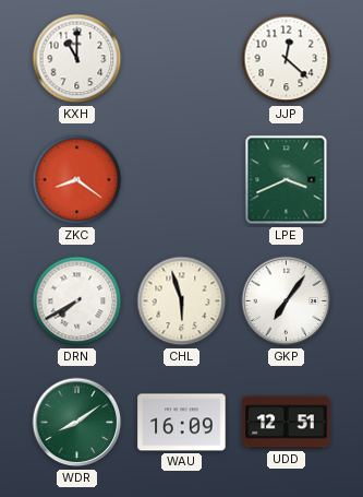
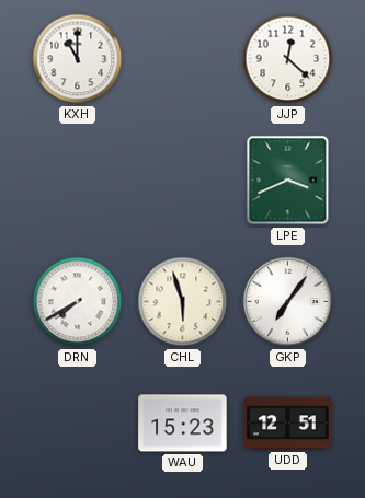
ZKC: 8:21 -> none (77, 180)
WDR: 8:09 -> none (77, 423)
WAU: 16:09 -> 15:23 (183, 424)
